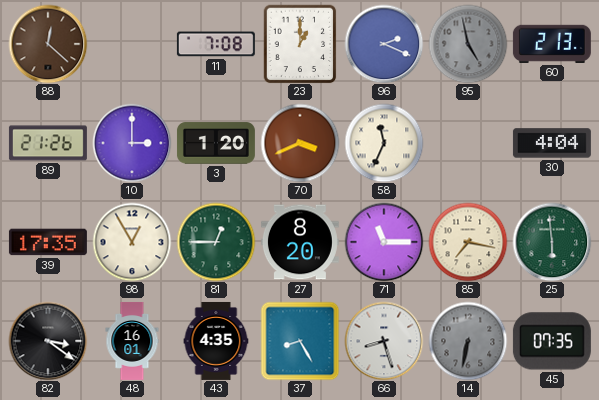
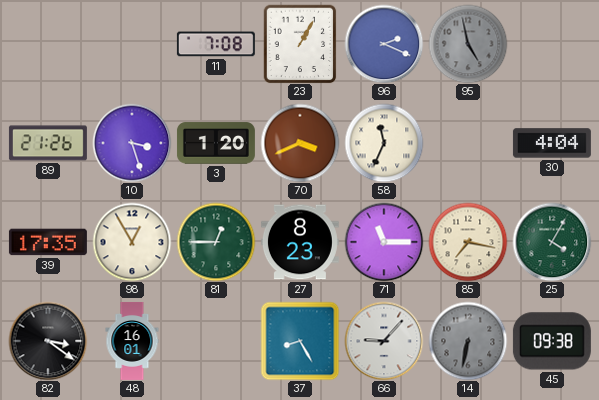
88: 12:22 -> none (48, 44)
23: 1:00 -> 1:05 (300, 44)
60: 2:13 -> none (552, 44)
10: 3:00 -> 3:27 (132, 143)
27: 8:20 -> 8:23 (300, 242)
25: 5:59 -> 4:05 (552, 242)
43: 4:35 -> none (216, 341)
66: 8:27 -> 9:07 (384, 341)
45: 07:35 -> 09:38 (552, 341)
